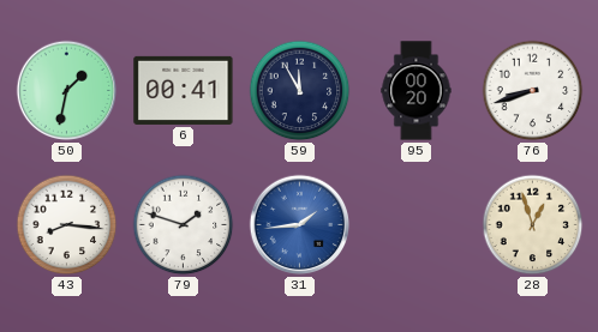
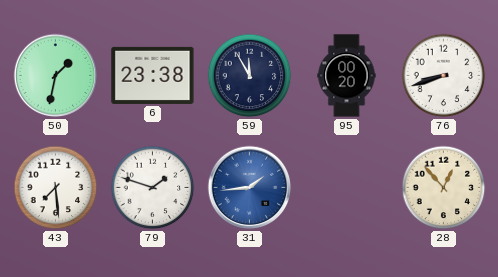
6: 00:41 -> 23:38 (153, 75)
43: 8:16 -> 7:29 (56, 188)
28: 12:57 -> 12:53 (444, 188)
